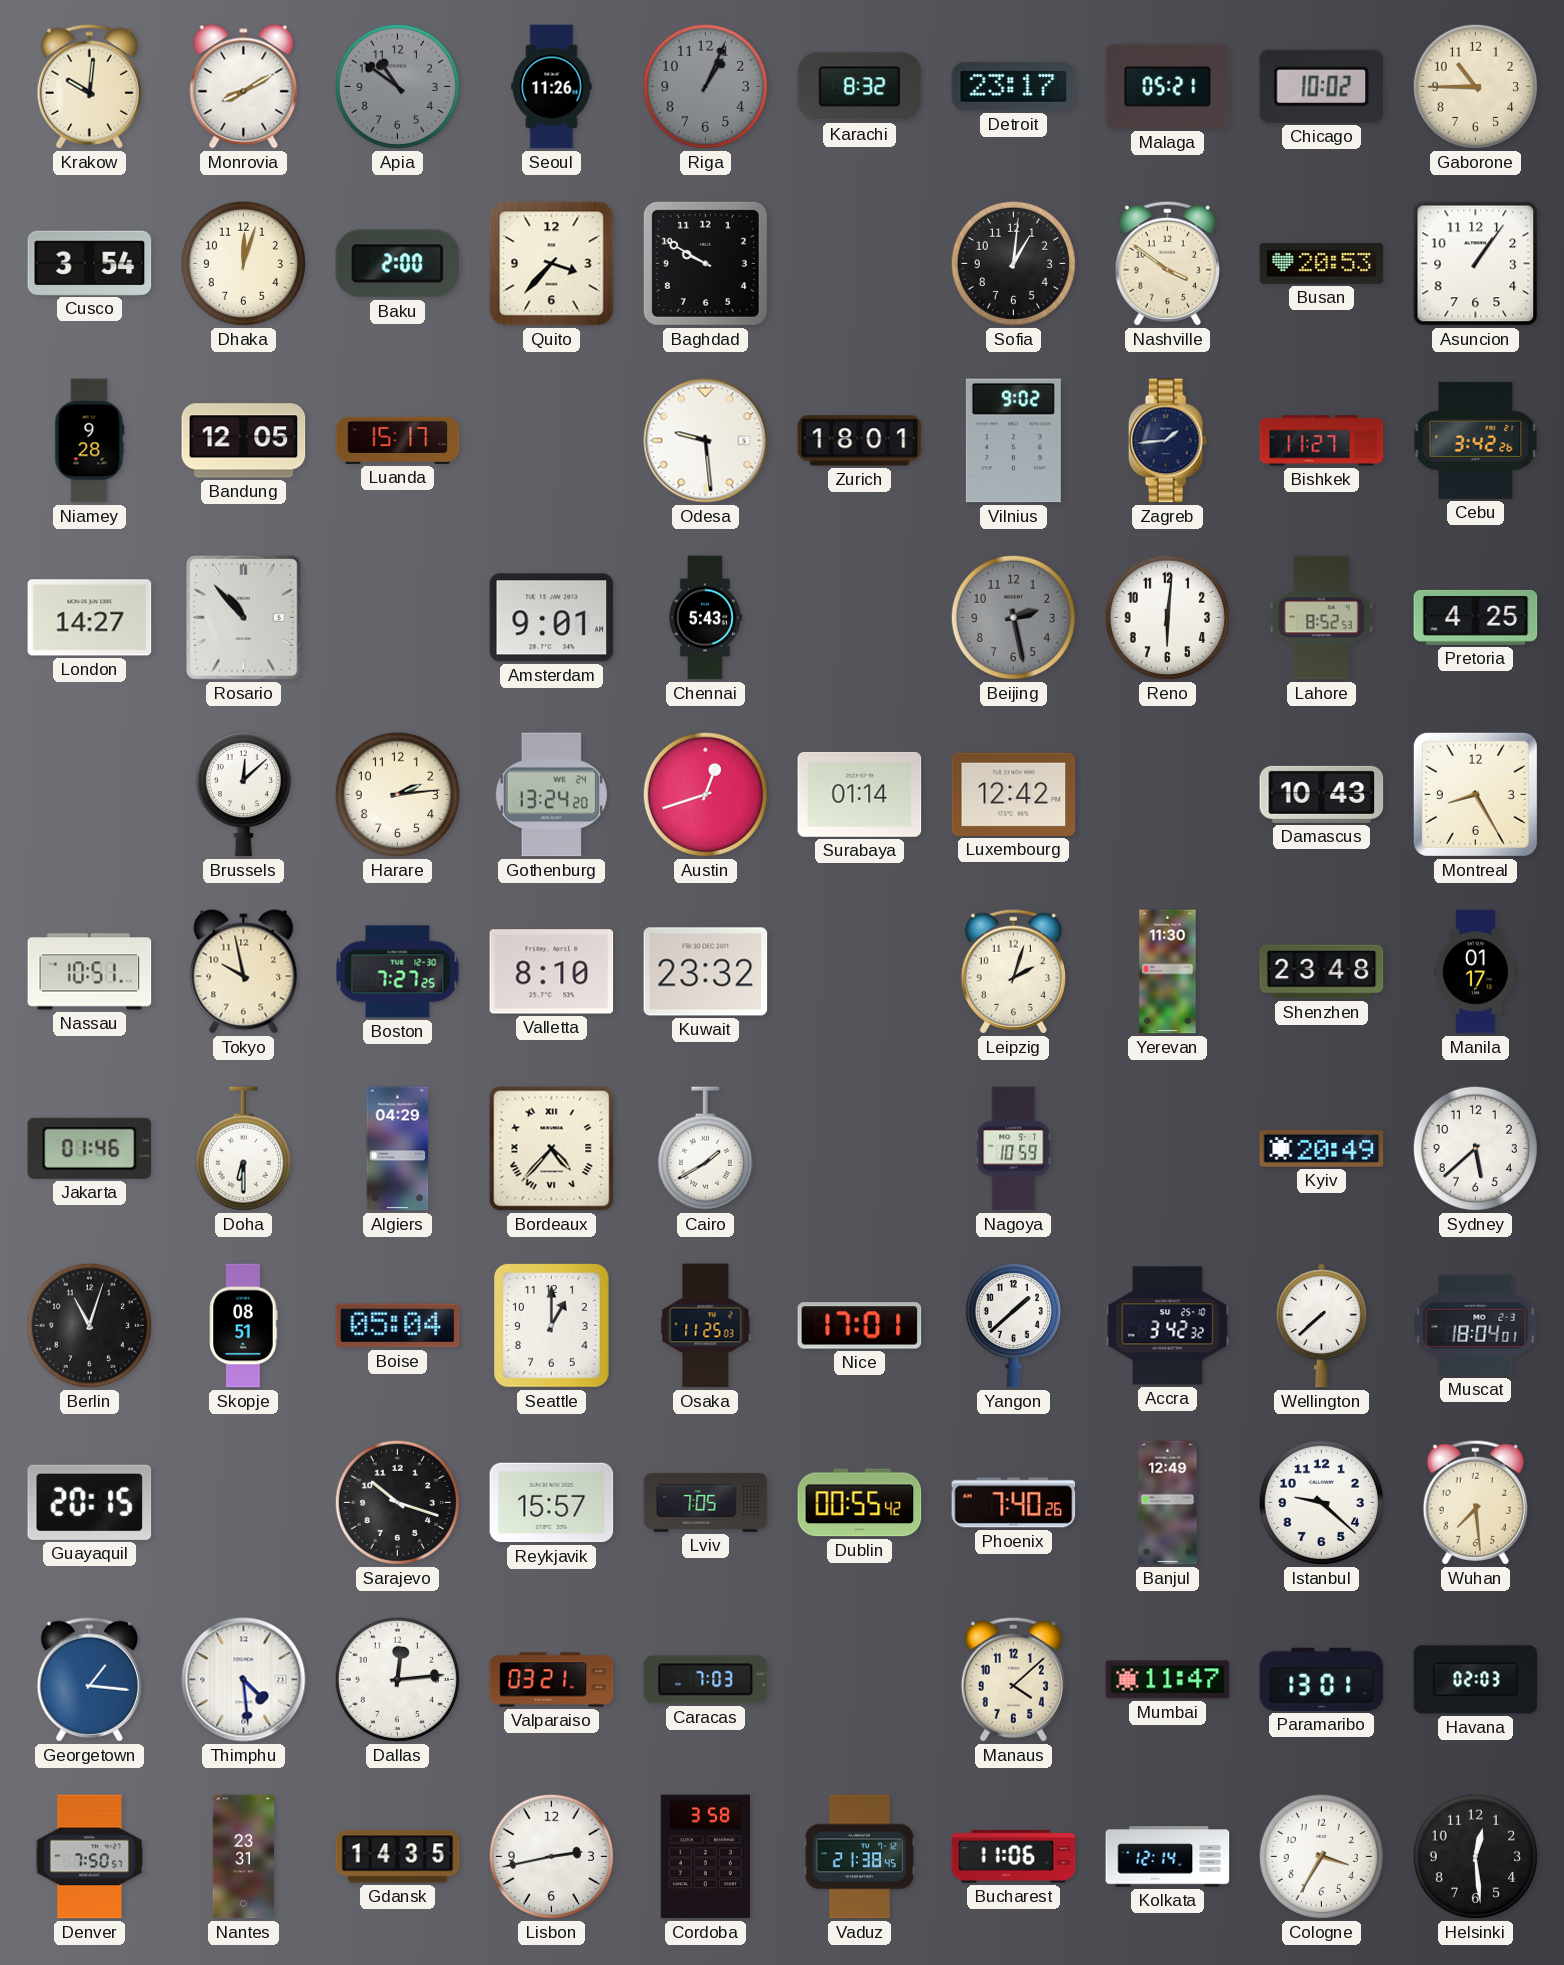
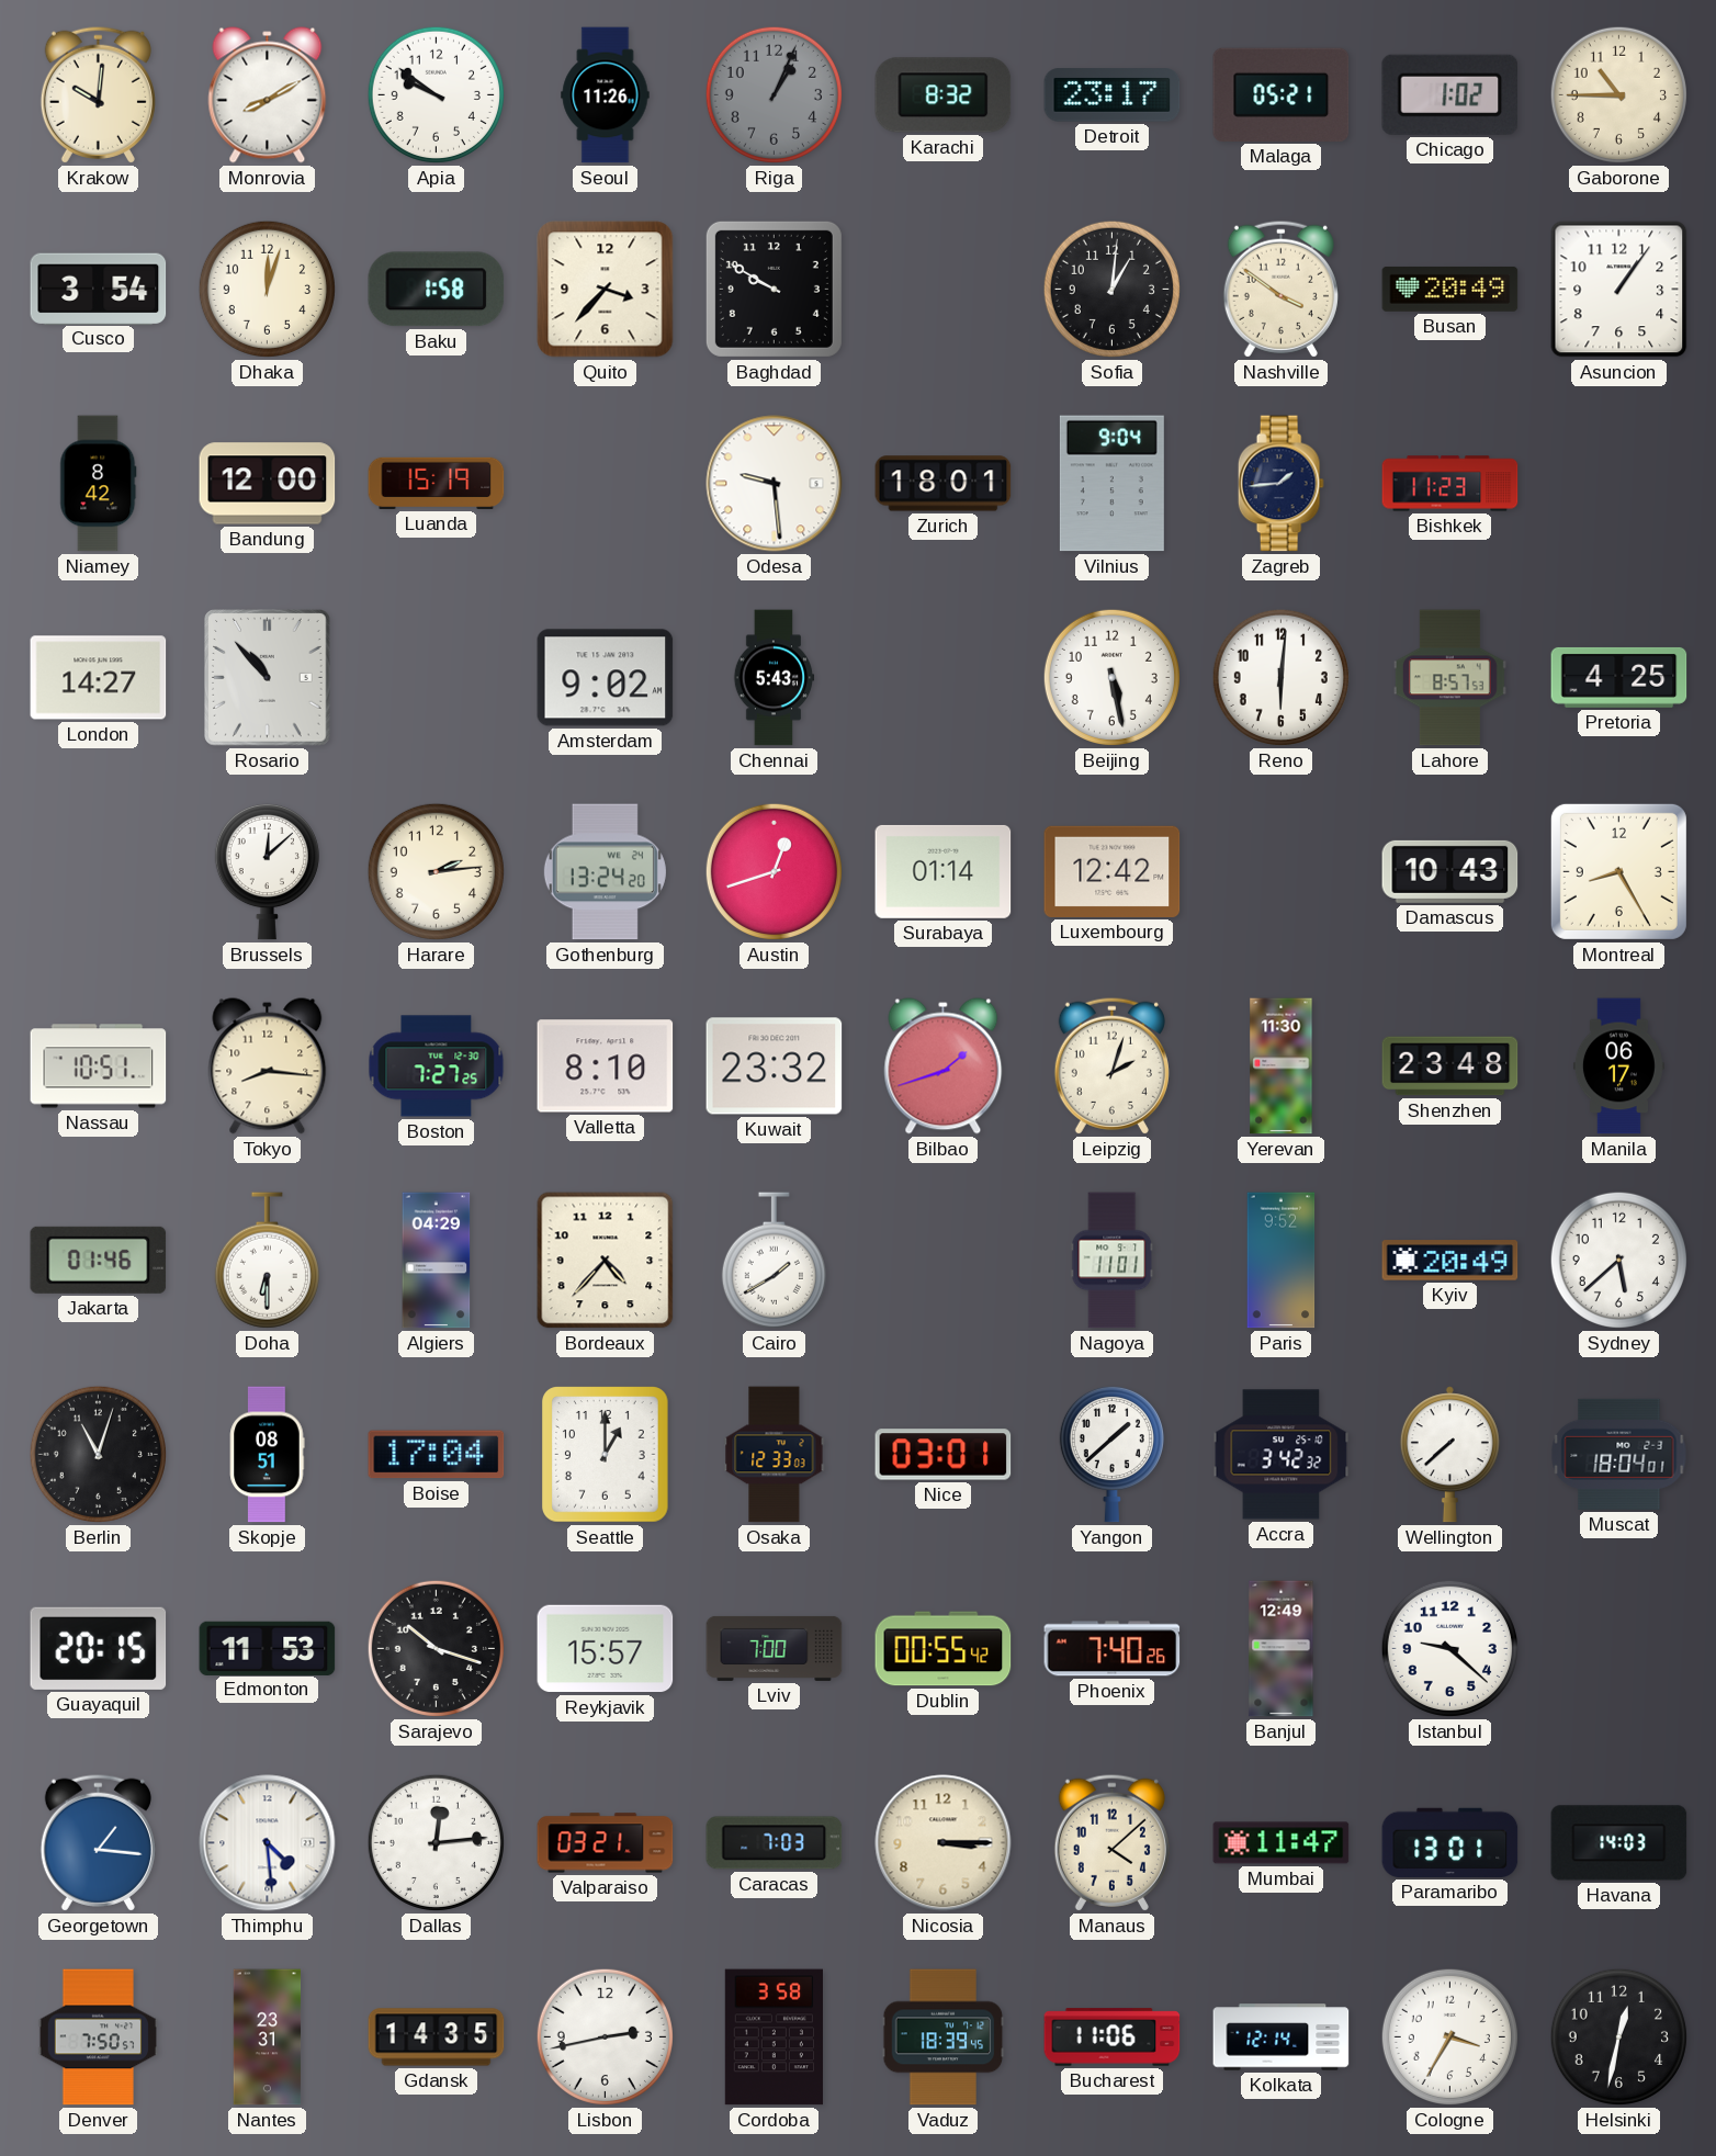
Apia: 10:51 -> 9:51 (436, 94)
Apia dial: grey -> white (436, 94)
Chicago: 10:02 -> 1:02 (1449, 94)
Baku: 2:00 -> 1:58 (437, 290)
Busan: 20:53 -> 20:49 (1450, 289)
Niamey: 9:28 -> 8:42 (99, 484)
Bandung: 12:05 -> 12:00 (268, 484)
Luanda: 15:17 -> 15:19 (437, 483)
Vilnius: 9:02 -> 9:04 (1111, 484)
Bishkek: 11:27 -> 11:23 (1450, 484)
Cebu: 3:42 -> none (1476, 440)
Amsterdam: 9:01 -> 9:02 (606, 678)
Beijing: 2:28 -> 5:28 (1111, 677)
Beijing dial: grey -> white (1111, 677)
Lahore: 8:52 -> 8:57 (1449, 678)
Tokyo: 9:58 -> 8:16 (268, 1066)
Bilbao: none -> 1:42 (944, 1066)
Manila: 01:17 -> 06:17 (1618, 1066)
Bordeaux numerals: Roman -> Arabic (606, 1261)
Nagoya: 10:59 -> 11:01 (1113, 1261)
Paris: none -> 9:52 (1282, 1261)
Boise: 05:04 -> 17:04 (437, 1455)
Osaka: 11:25 -> 12:33 (775, 1455)
Nice: 17:01 -> 03:01 (944, 1455)
Edmonton: none -> 11:53 (268, 1648)
Lviv: 7:05 -> 7:00 (775, 1648)
Wuhan: 7:29 -> none (1475, 1502)
Nicosia: none -> 3:15 (944, 1843)
Havana: 02:03 -> 14:03 (1619, 1843)
Vaduz: 21:38 -> 18:39 (944, 2038)
Helsinki: 12:29 -> 12:32 (1618, 2036)
